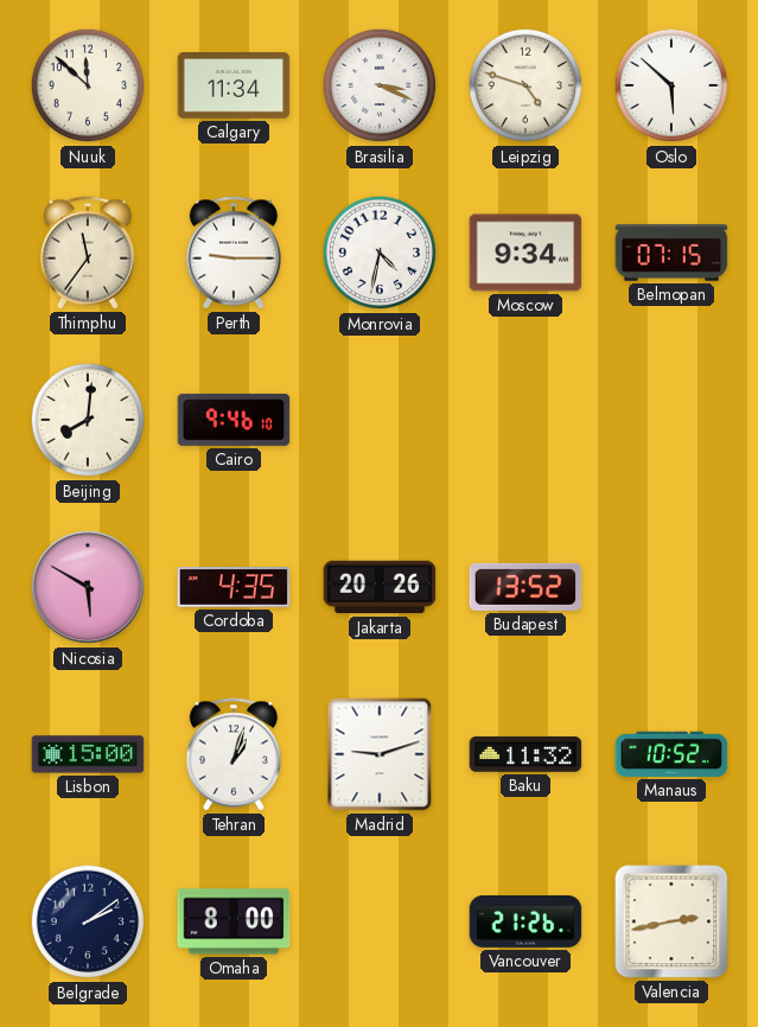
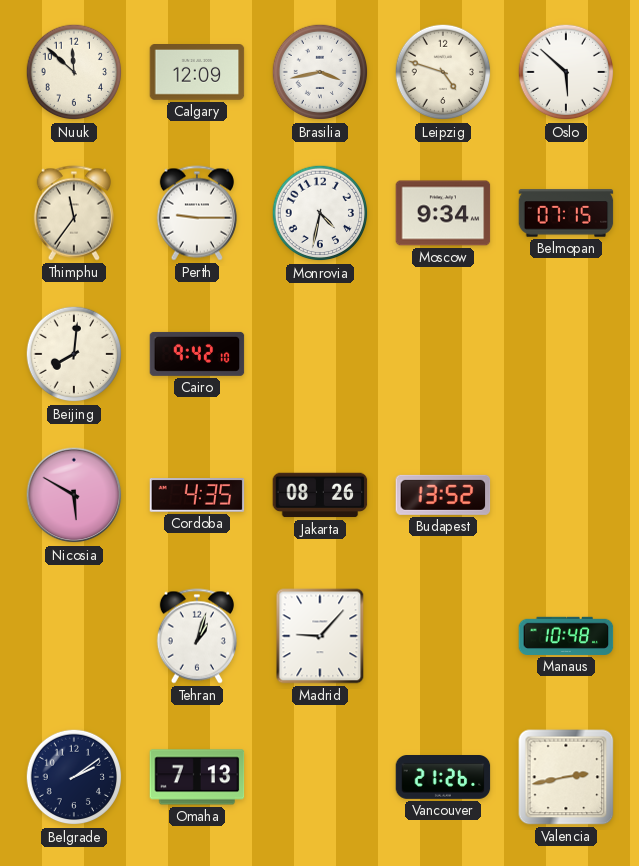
Calgary: 11:34 -> 12:09 (197, 73)
Brasilia: 3:19 -> 3:43 (320, 72)
Cairo: 9:46 -> 9:42 (197, 354)
Jakarta: 20:26 -> 08:26 (320, 495)
Lisbon: 15:00 -> none (88, 754)
Madrid: 9:12 -> 9:07 (320, 636)
Baku: 11:32 -> none (525, 754)
Manaus: 10:52 -> 10:48 (566, 636)
Omaha: 8:00 -> 7:13 (197, 777)
